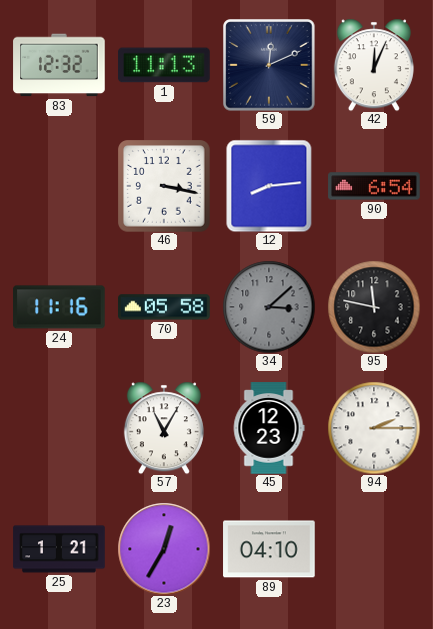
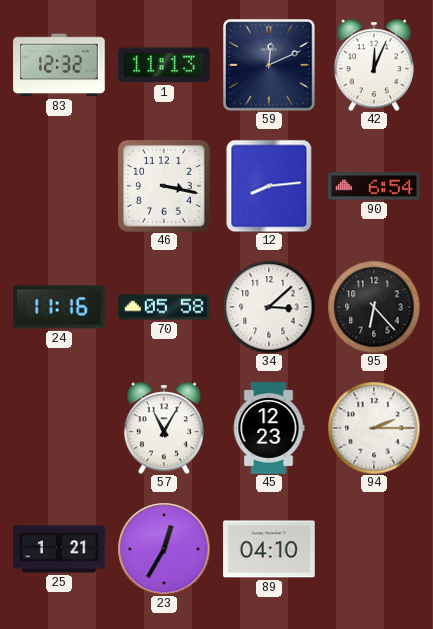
34 dial: grey -> white (269, 307)
95: 11:47 -> 6:23 (374, 307)
